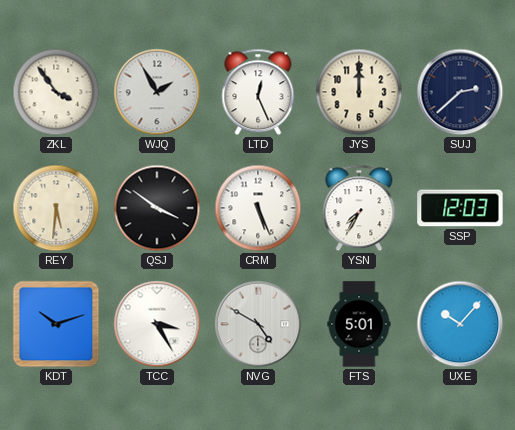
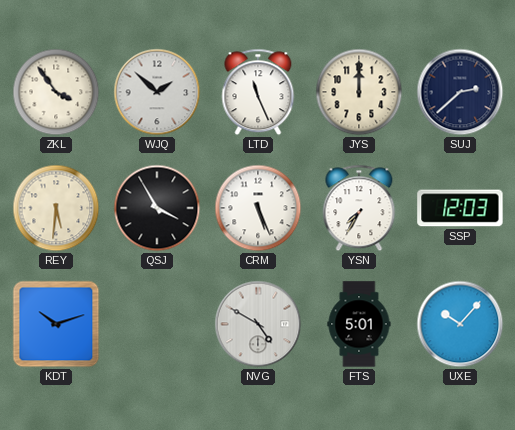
WJQ: 1:55 -> 1:52 (157, 92)
LTD: 12:26 -> 11:26 (258, 92)
QSJ: 3:51 -> 3:55 (157, 208)
TCC: 3:25 -> none (157, 324)
